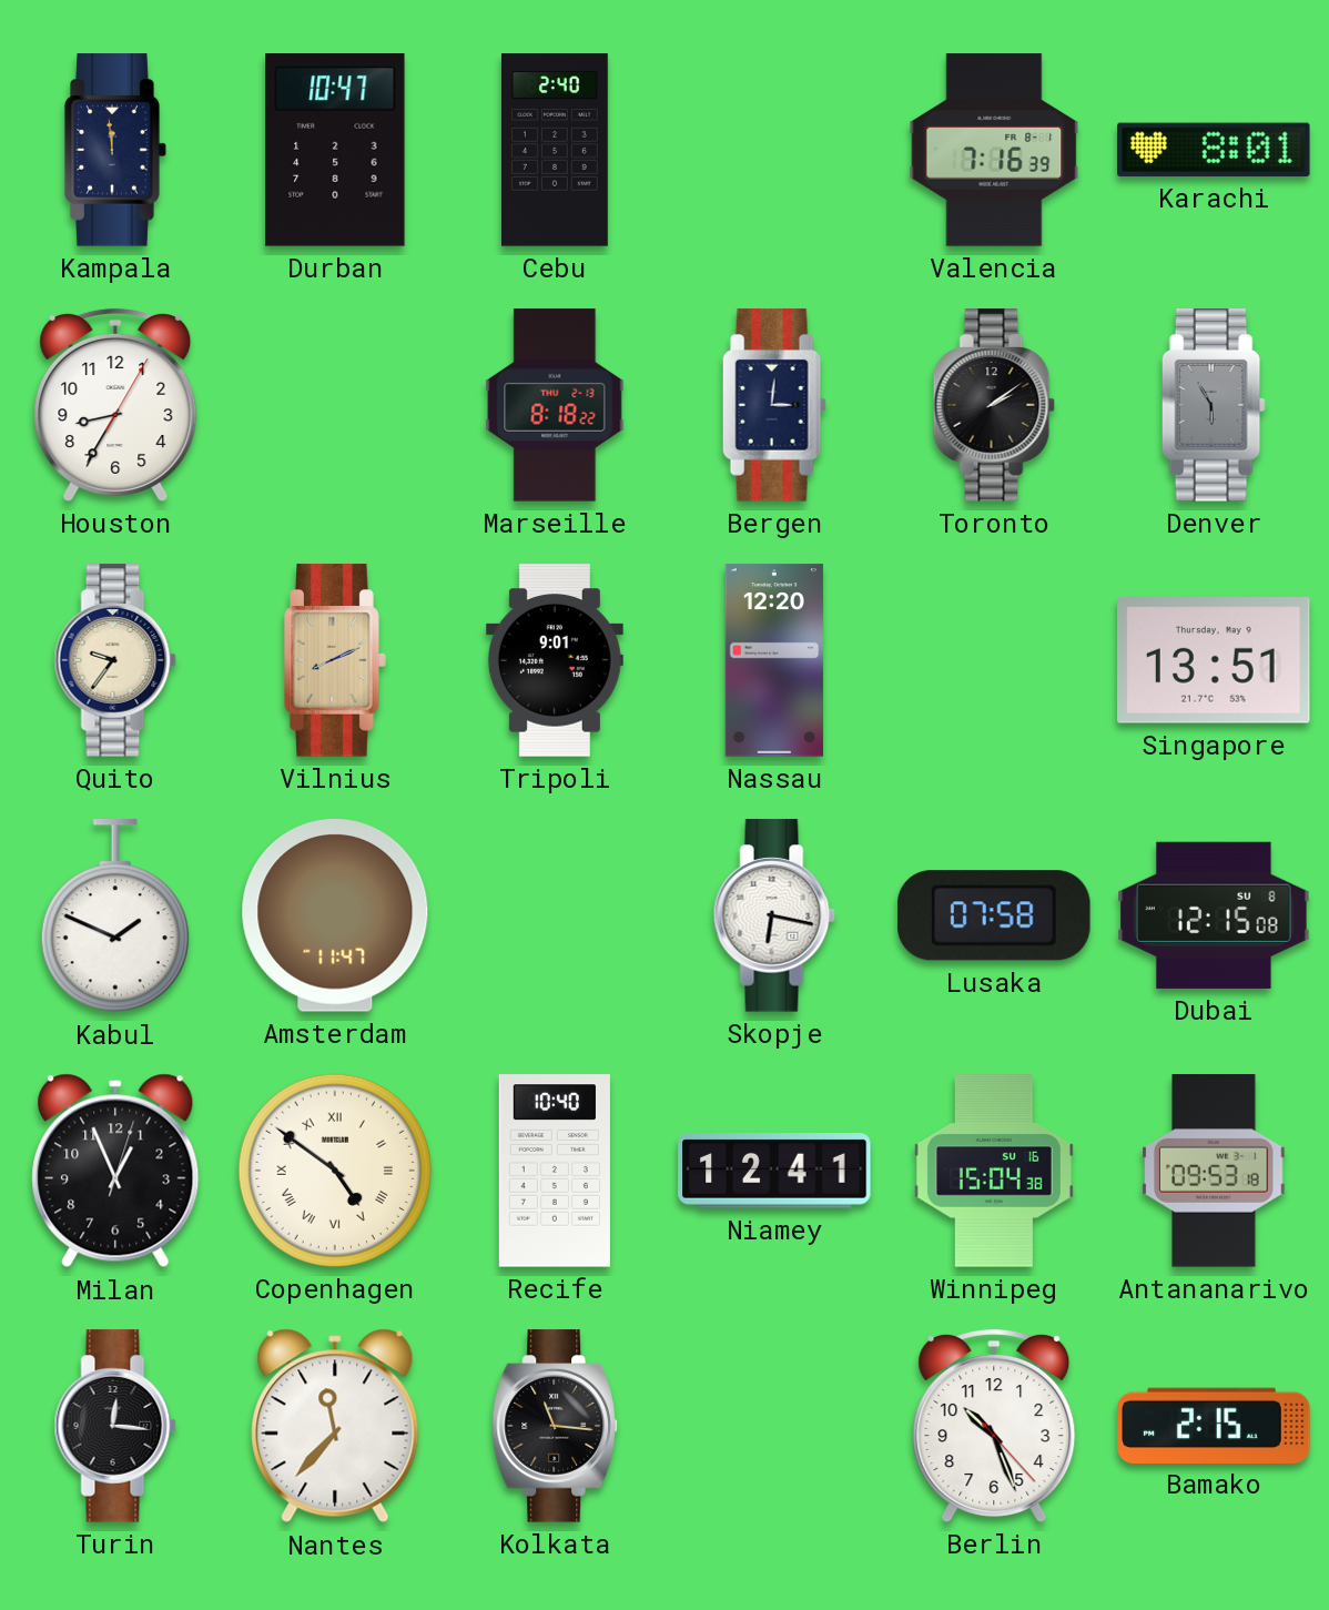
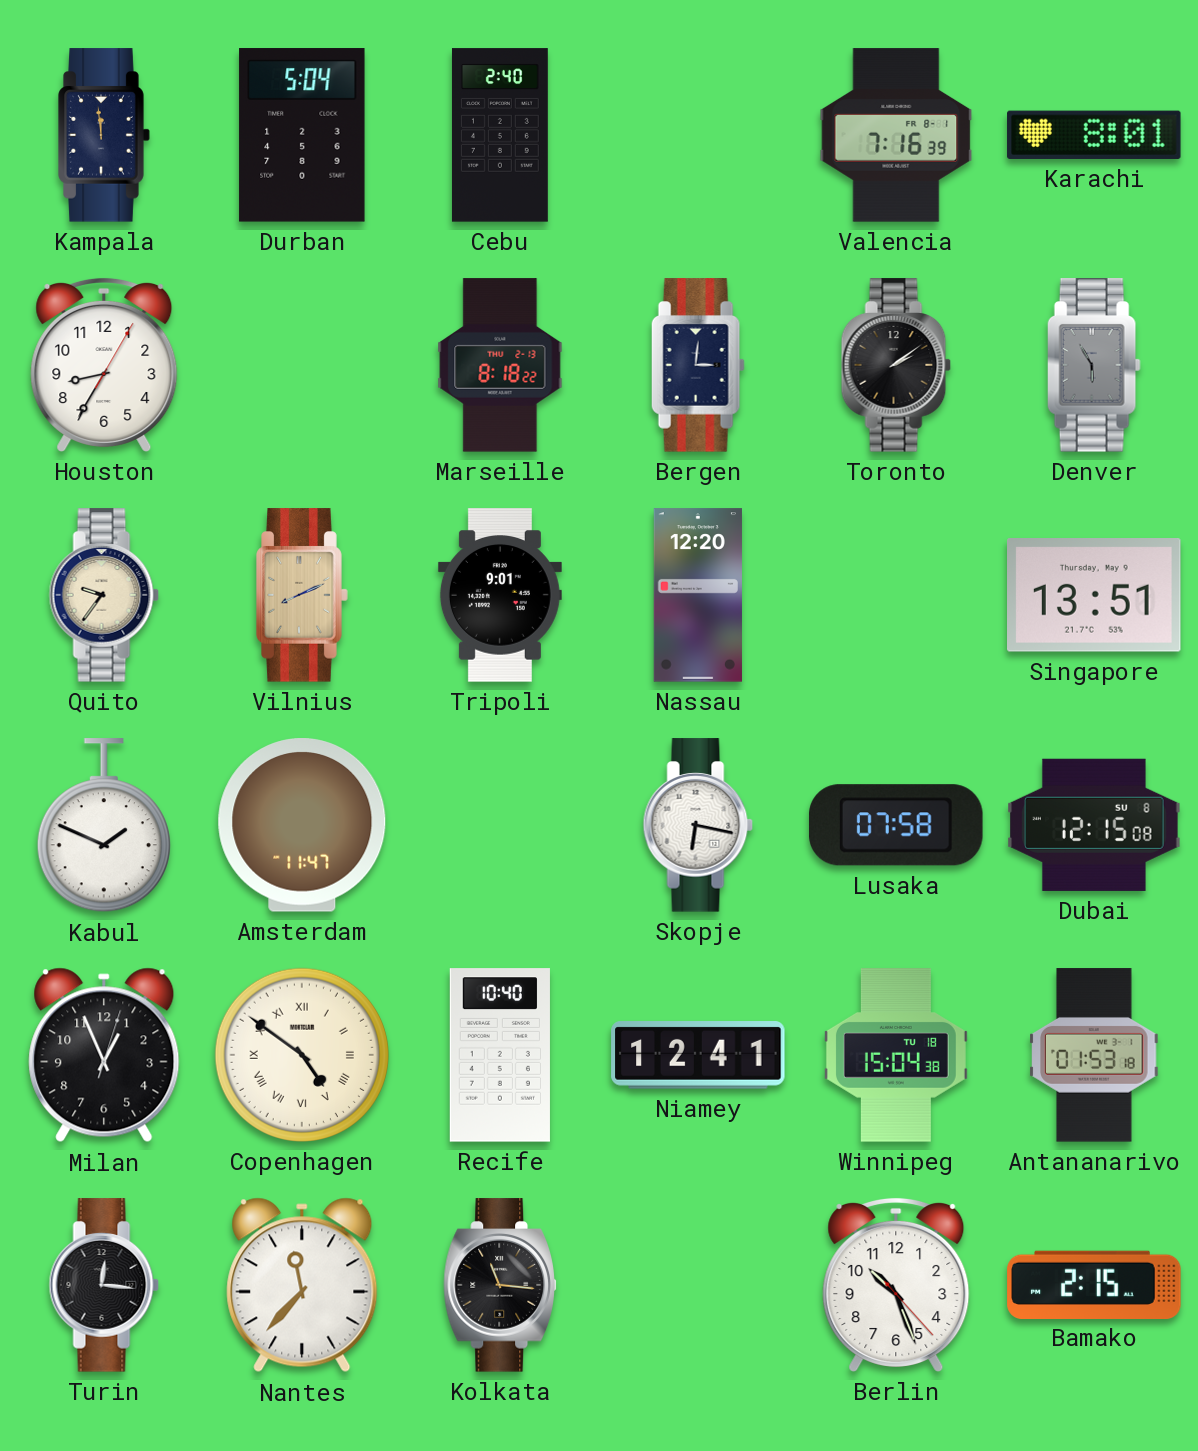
Durban: 10:47 -> 5:04 (302, 135)
Winnipeg date: SU 16 -> TU 18 (896, 1055)
Antananarivo: 09:53 -> 01:53 (1094, 1055)
